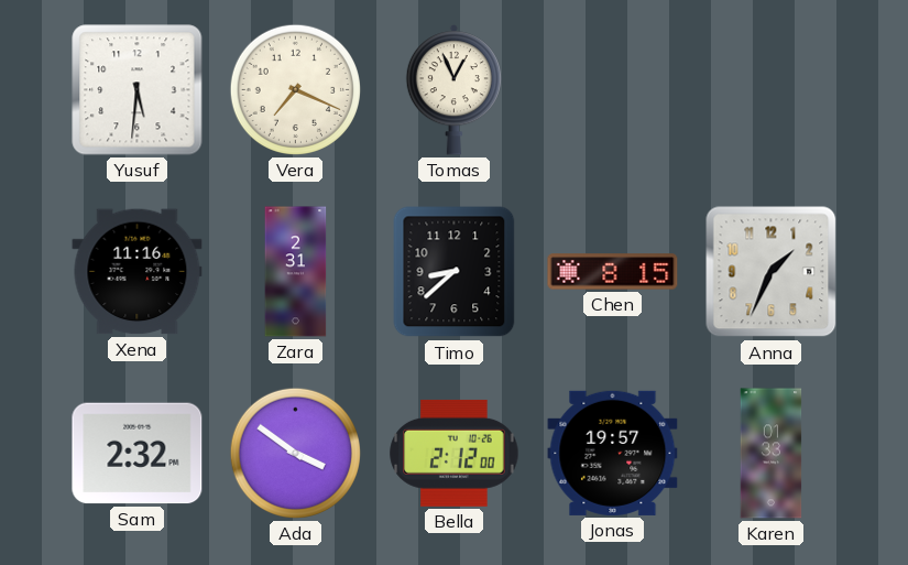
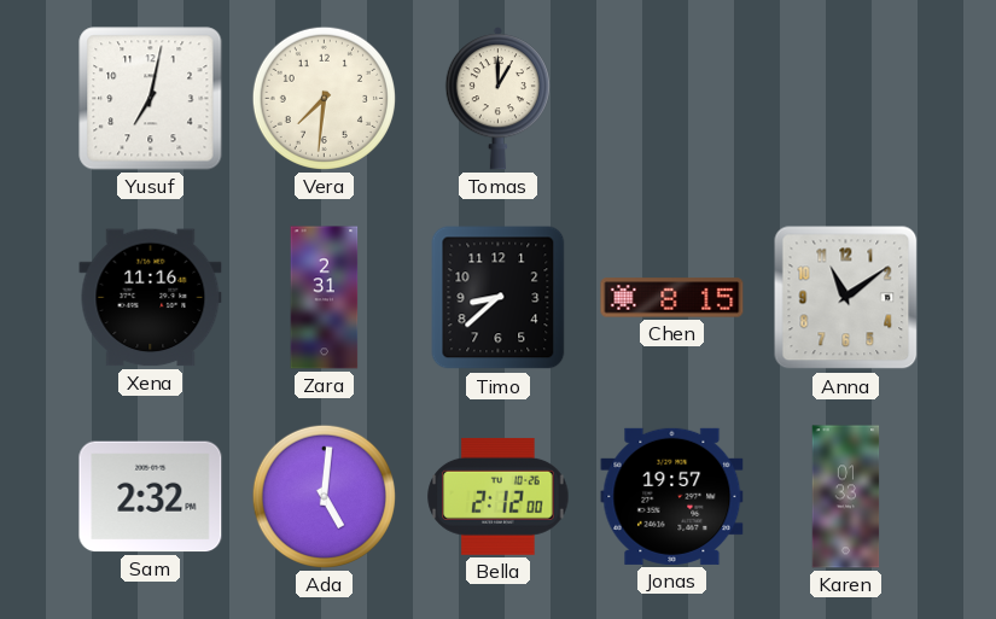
Yusuf: 5:31 -> 7:02 (151, 99)
Vera: 7:19 -> 7:31 (324, 98)
Tomas: 12:56 -> 1:00 (497, 99)
Anna: 1:34 -> 11:09 (846, 298)
Ada: 3:51 -> 5:01 (324, 496)
